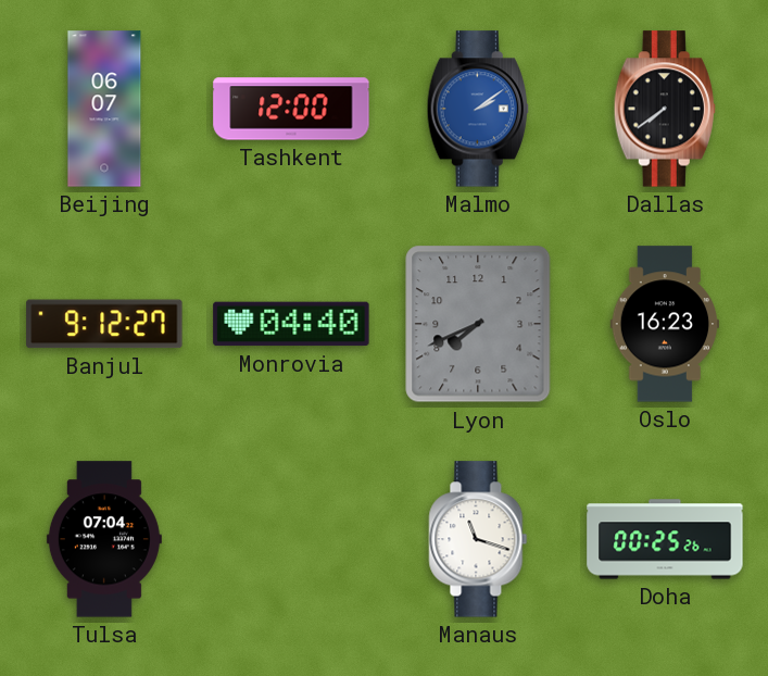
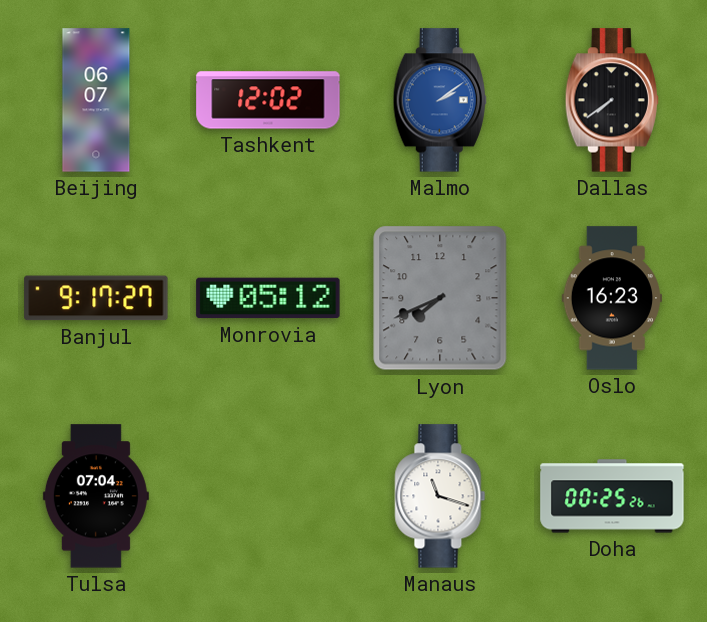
Tashkent: 12:00 -> 12:02 (268, 100)
Banjul: 9:12 -> 9:17 (96, 298)
Monrovia: 04:40 -> 05:12 (268, 298)
